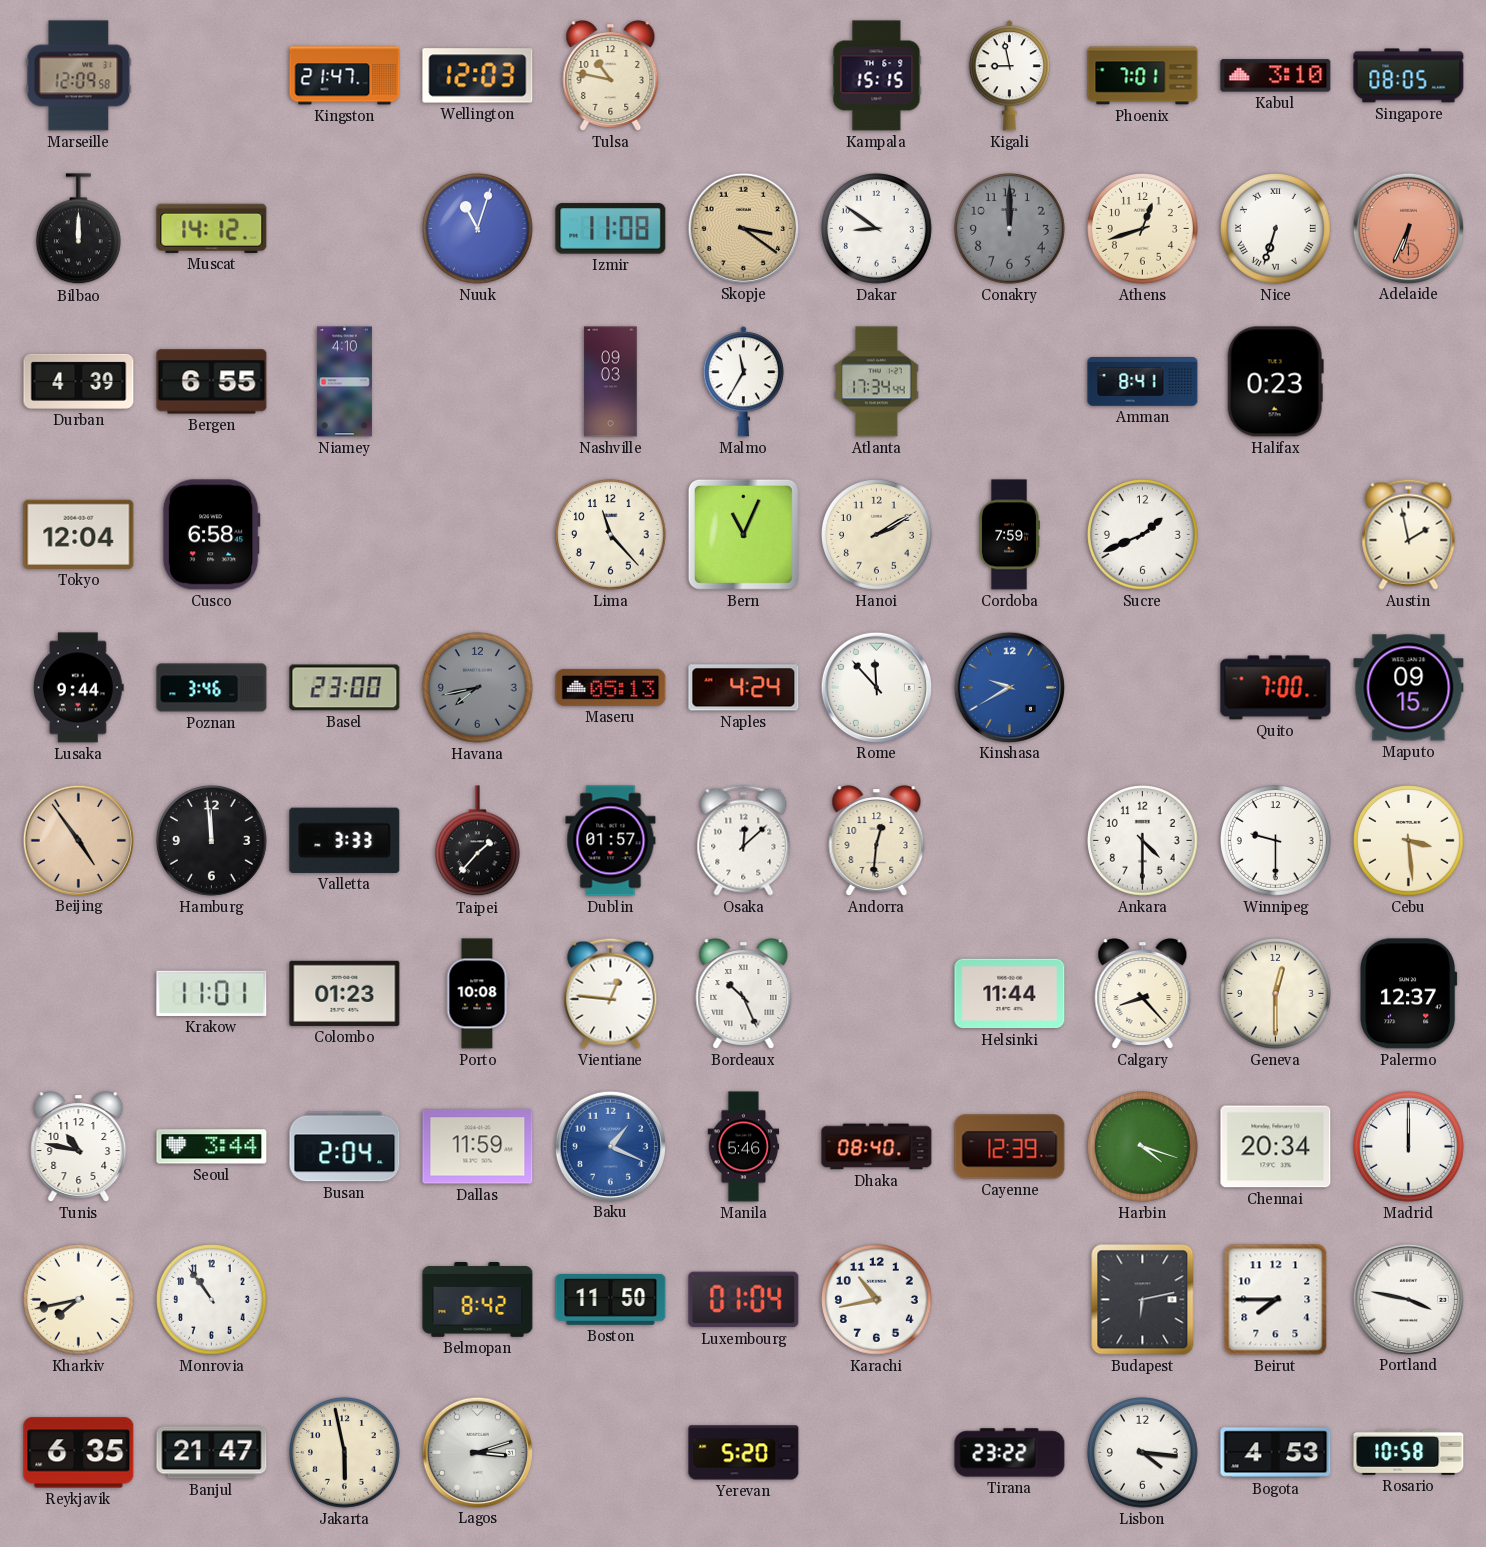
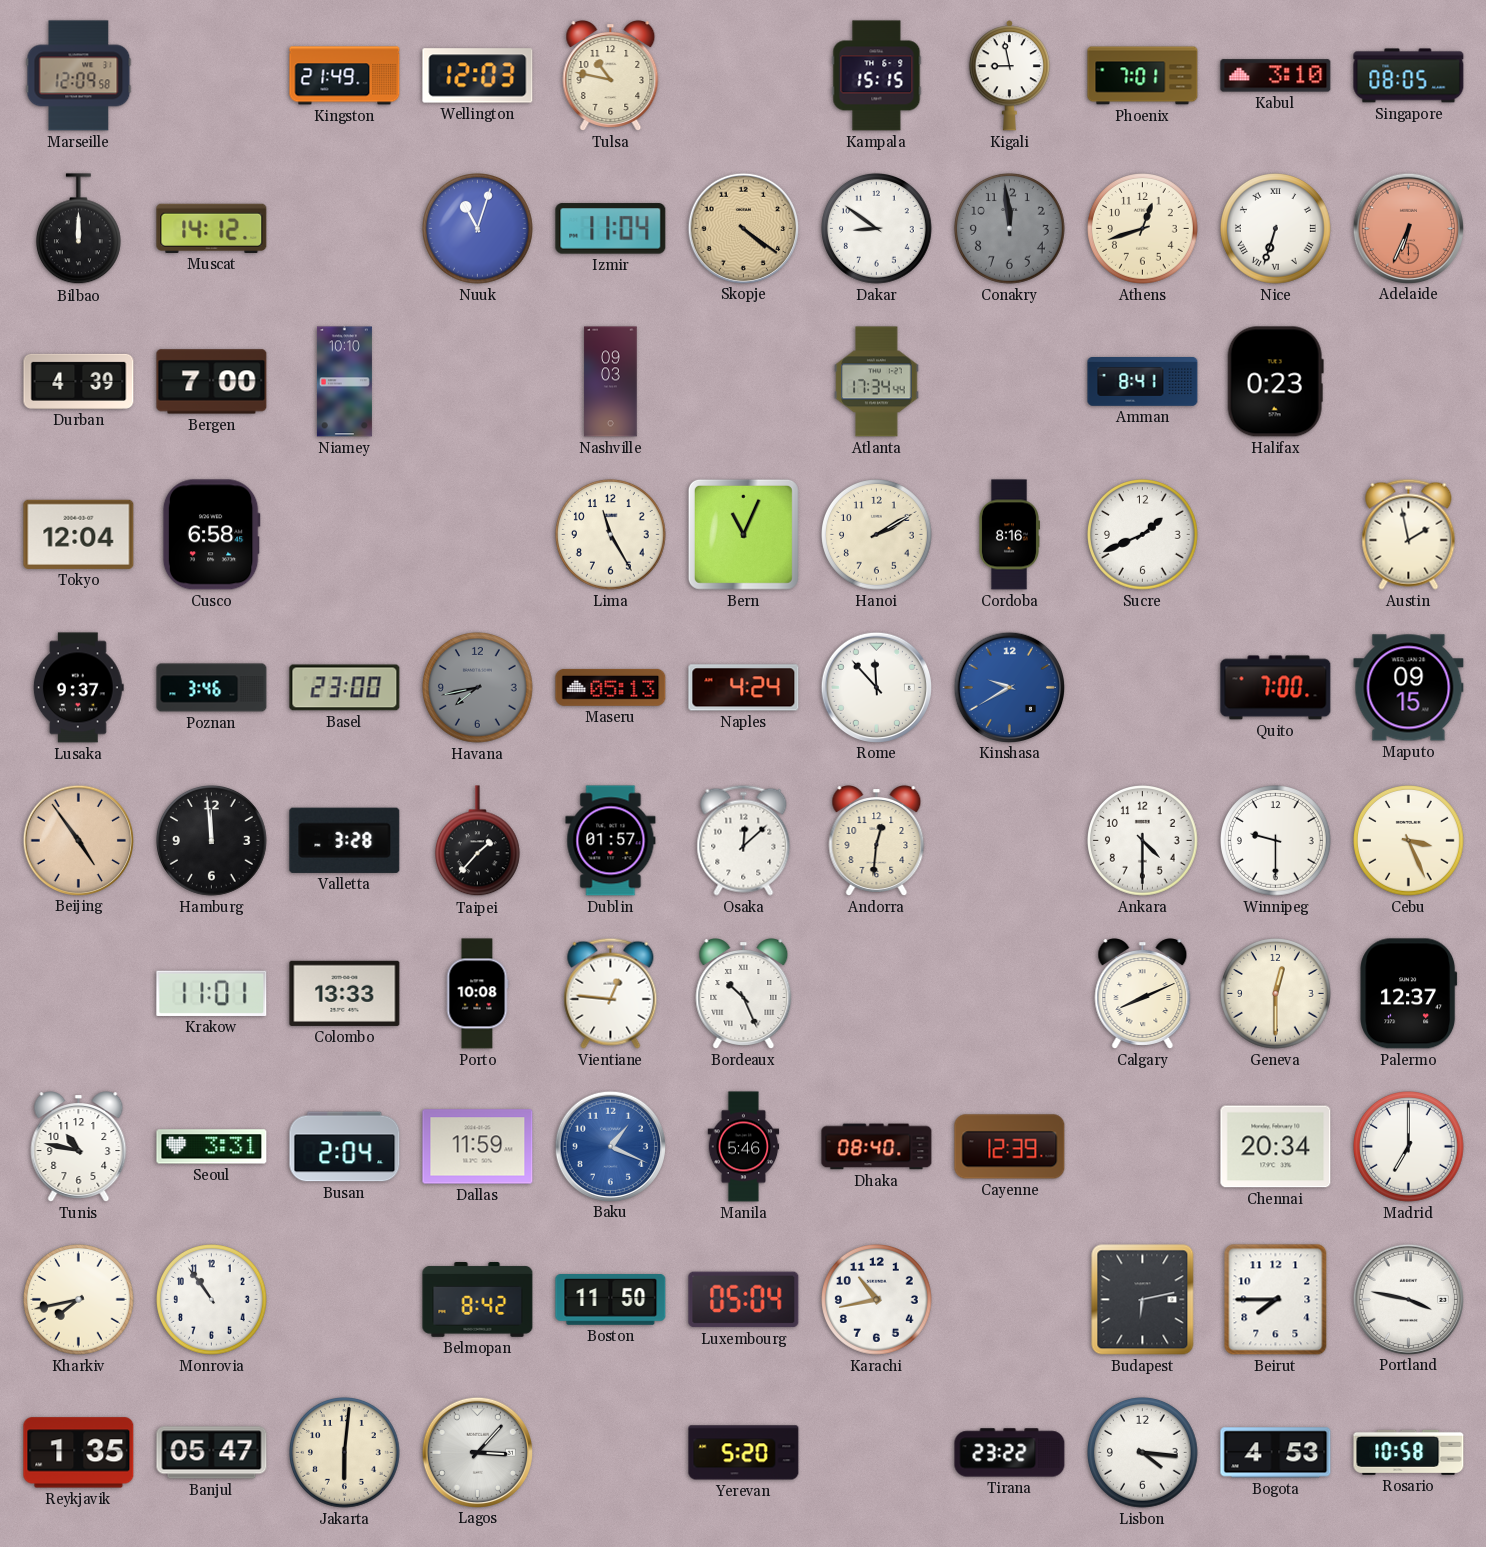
Kingston: 21:47 -> 21:49 (345, 76)
Izmir: 11:08 -> 11:04 (611, 229)
Skopje: 3:21 -> 4:21 (743, 228)
Conakry: 12:00 -> 11:59 (1010, 229)
Bergen: 6:55 -> 7:00 (212, 382)
Niamey: 4:10 -> 10:10 (344, 382)
Malmo: 11:35 -> none (743, 382)
Lima: 11:23 -> 11:25 (611, 535)
Cordoba: 7:59 -> 8:16 (1009, 535)
Lusaka: 9:44 -> 9:37 (78, 688)
Valletta: 3:33 -> 3:28 (345, 840)
Cebu: 3:29 -> 3:26 (1409, 841)
Colombo: 01:23 -> 13:33 (345, 993)
Helsinki: 11:44 -> none (1010, 994)
Calgary: 8:23 -> 8:11 (1143, 994)
Seoul: 3:44 -> 3:31 (212, 1147)
Harbin: 4:18 -> none (1143, 1147)
Madrid: 12:00 -> 7:00 (1409, 1147)
Luxembourg: 01:04 -> 05:04 (744, 1300)
Reykjavik: 6:35 -> 1:35 (79, 1453)
Banjul: 21:47 -> 05:47 (212, 1453)
Jakarta: 5:58 -> 6:01 (345, 1453)
Lagos: 3:12 -> 3:07 (477, 1452)
